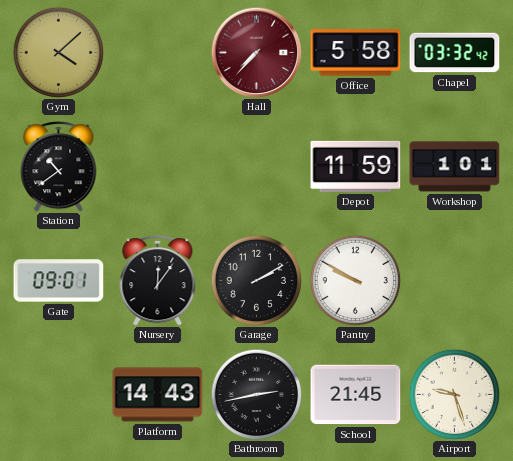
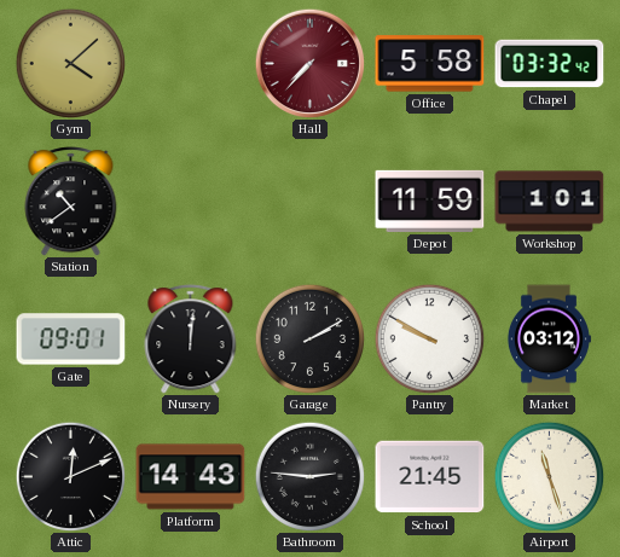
Nursery: 12:06 -> 12:01 (191, 340)
Market: none -> 03:12 (549, 340)
Attic: none -> 12:11 (70, 476)
Bathroom: 2:43 -> 2:46 (309, 476)
Airport: 9:27 -> 11:27 (549, 476)
